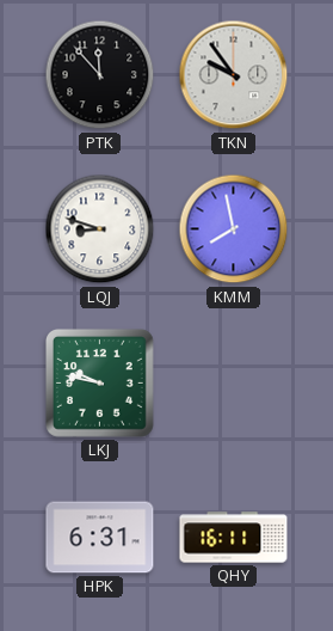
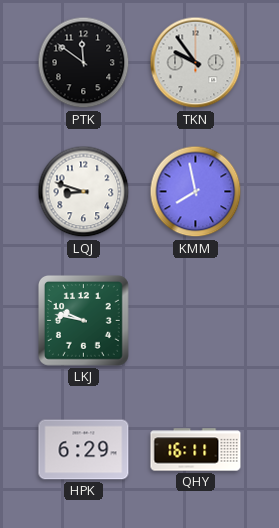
PTK: 11:53 -> 11:51 (84, 63)
HPK: 6:31 -> 6:29 (84, 450)
